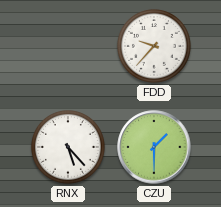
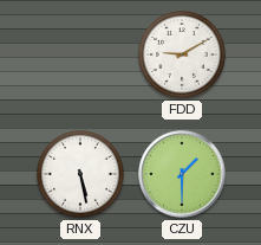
FDD: 9:37 -> 9:10 (182, 54)
RNX: 5:23 -> 5:28 (80, 174)
